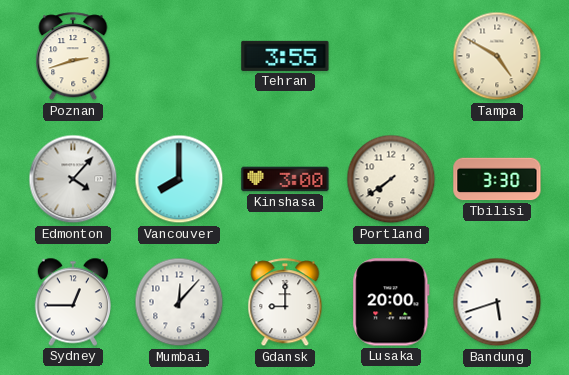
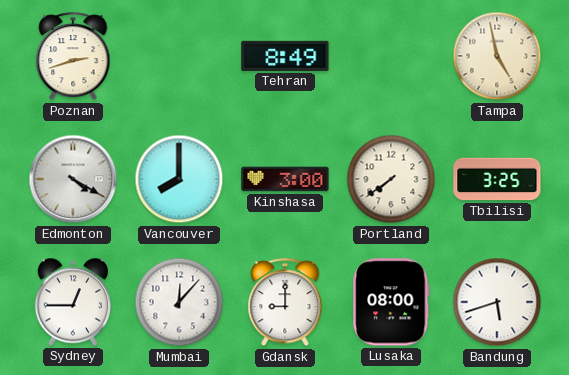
Tehran: 3:55 -> 8:49 (285, 56)
Tampa: 4:50 -> 4:58 (497, 56)
Edmonton: 4:07 -> 4:20 (73, 179)
Tbilisi: 3:30 -> 3:25 (497, 179)
Lusaka: 20:00 -> 08:00 (391, 302)
